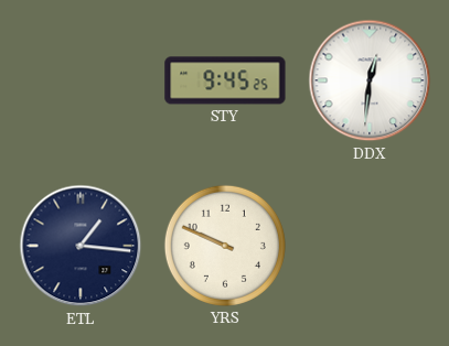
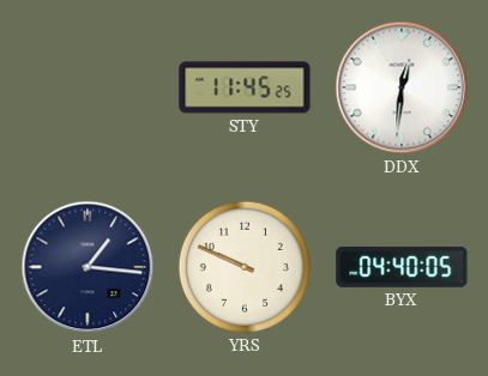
STY: 9:45 -> 11:45 (245, 87)
BYX: none -> 04:40 (402, 267)
